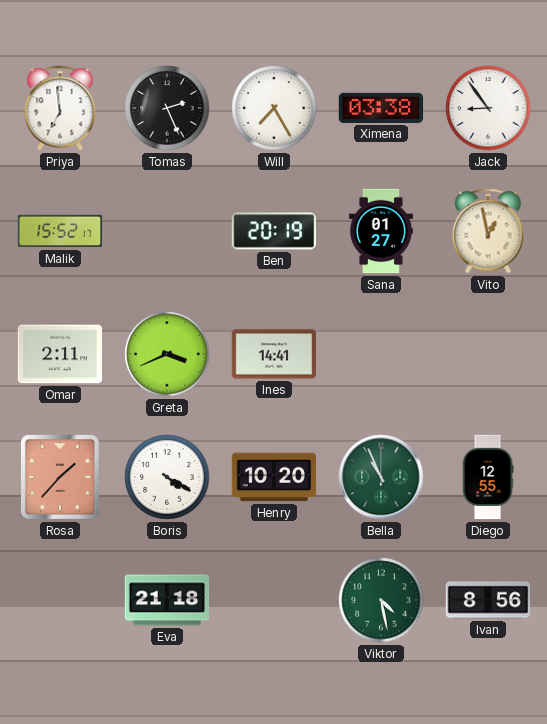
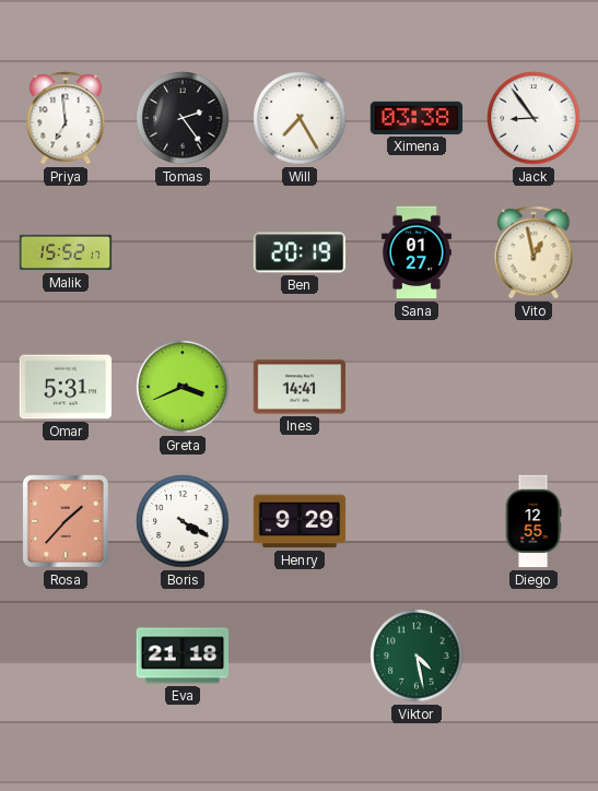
Tomas: 2:26 -> 2:24 (183, 118)
Omar: 2:11 -> 5:31 (66, 387)
Henry: 10:20 -> 9:29 (300, 521)
Bella: 10:56 -> none (381, 477)
Ivan: 8:56 -> none (488, 600)
